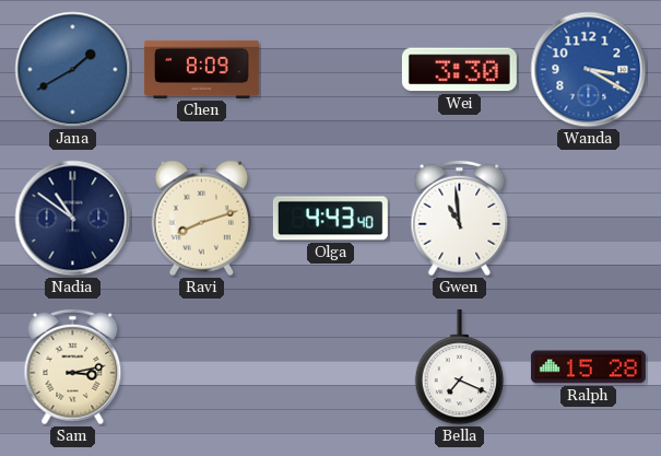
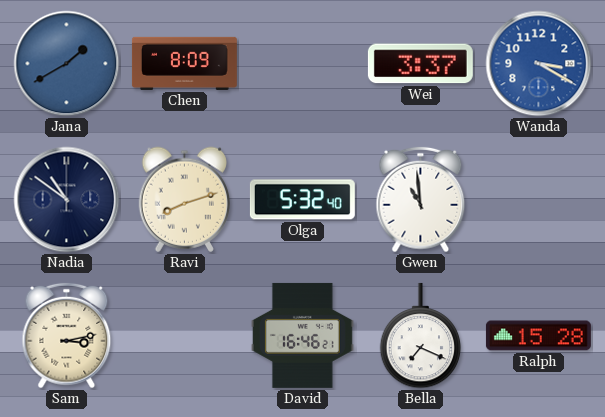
Wei: 3:30 -> 3:37 (420, 64)
Olga: 4:43 -> 5:32 (302, 200)
David: none -> 16:46 (302, 335)
